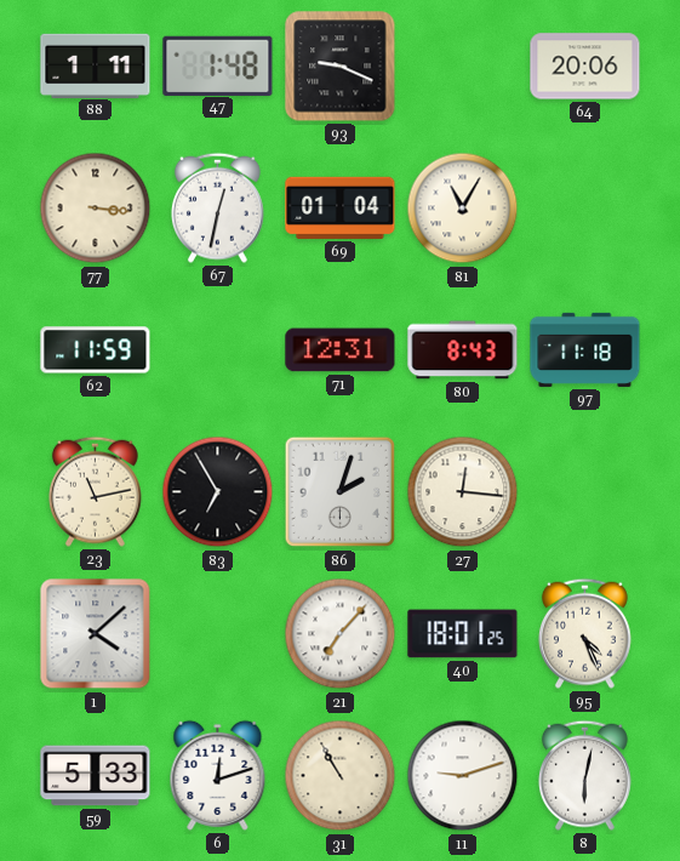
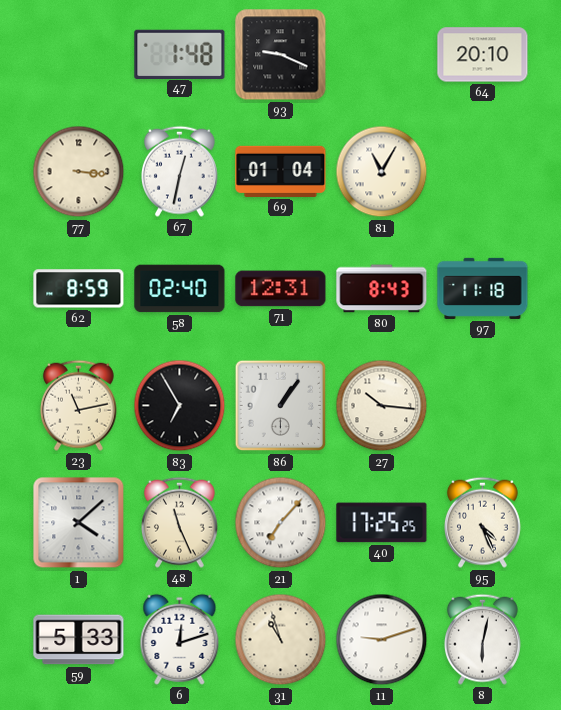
88: 1:11 -> none (96, 65)
64: 20:06 -> 20:10 (483, 55)
62: 11:59 -> 8:59 (79, 289)
58: none -> 02:40 (180, 289)
86: 2:03 -> 1:06 (281, 406)
27: 12:16 -> 10:16 (382, 406)
48: none -> 11:26 (179, 522)
40: 18:01 -> 17:25 (382, 523)
31: 10:55 -> 10:57 (281, 640)
